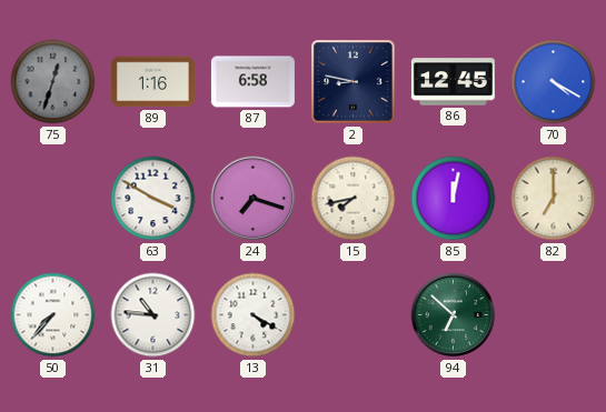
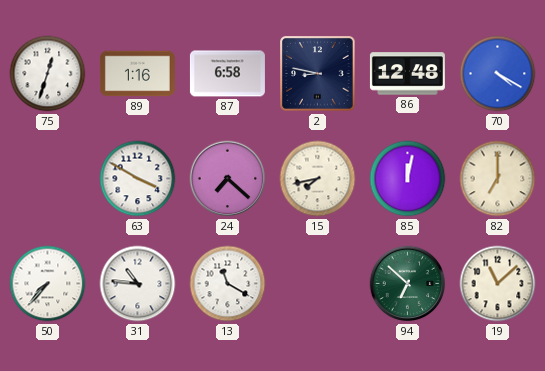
75 dial: grey -> white (48, 74)
86: 12:45 -> 12:48 (407, 74)
24: 7:18 -> 7:22 (228, 179)
13: 4:20 -> 11:20 (228, 284)
19: none -> 11:08 (498, 284)
